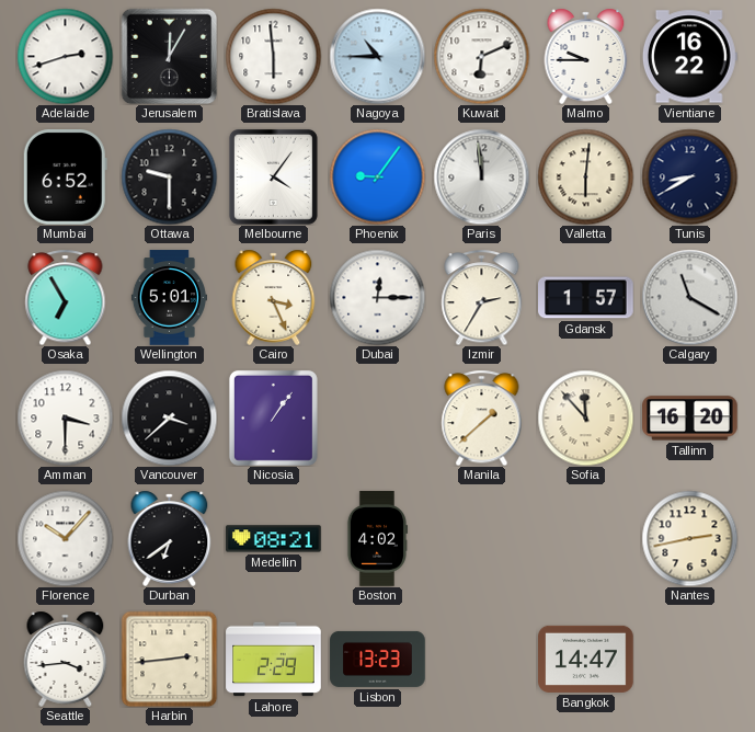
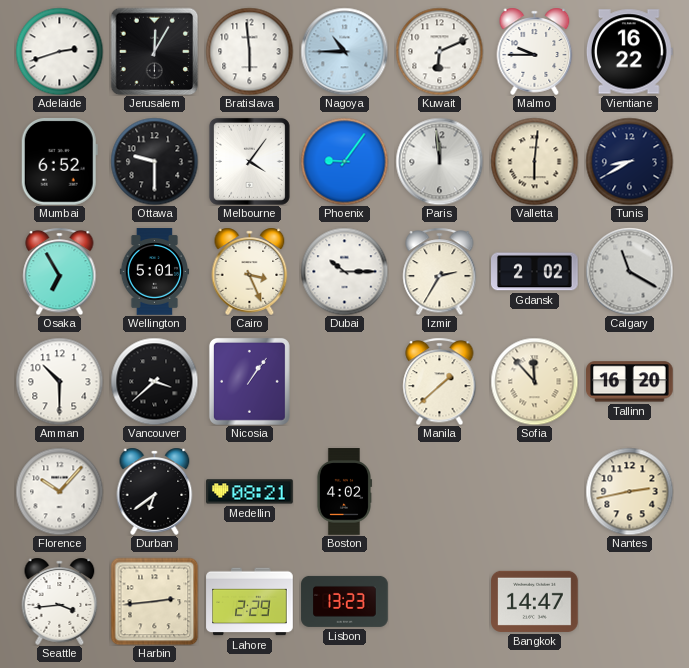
Dubai: 12:15 -> 10:15 (344, 271)
Gdansk: 1:57 -> 2:02 (535, 272)
Amman: 3:30 -> 10:30 (59, 381)
